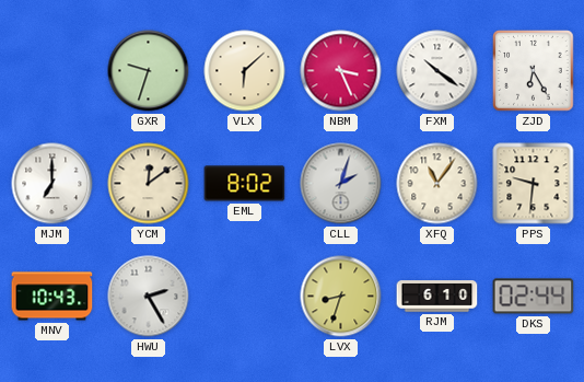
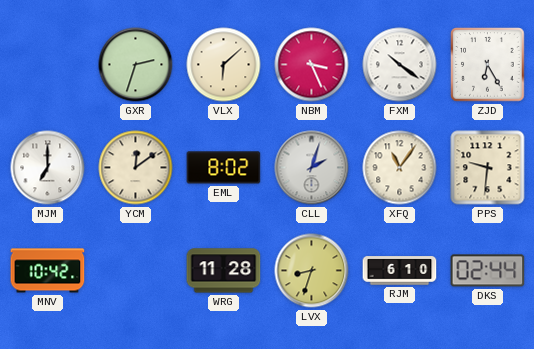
GXR: 9:33 -> 2:33 (136, 65)
MNV: 10:43 -> 10:42 (48, 271)
HWU: 2:25 -> none (149, 297)
WRG: none -> 11:28 (224, 271)
